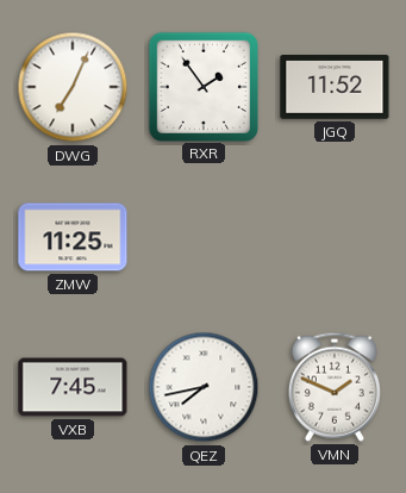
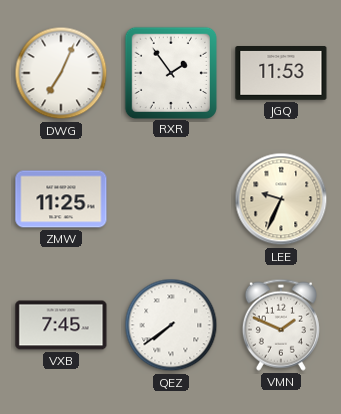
JGQ: 11:52 -> 11:53 (281, 74)
LEE: none -> 9:34 (281, 199)
QEZ: 7:43 -> 7:39 (171, 325)
